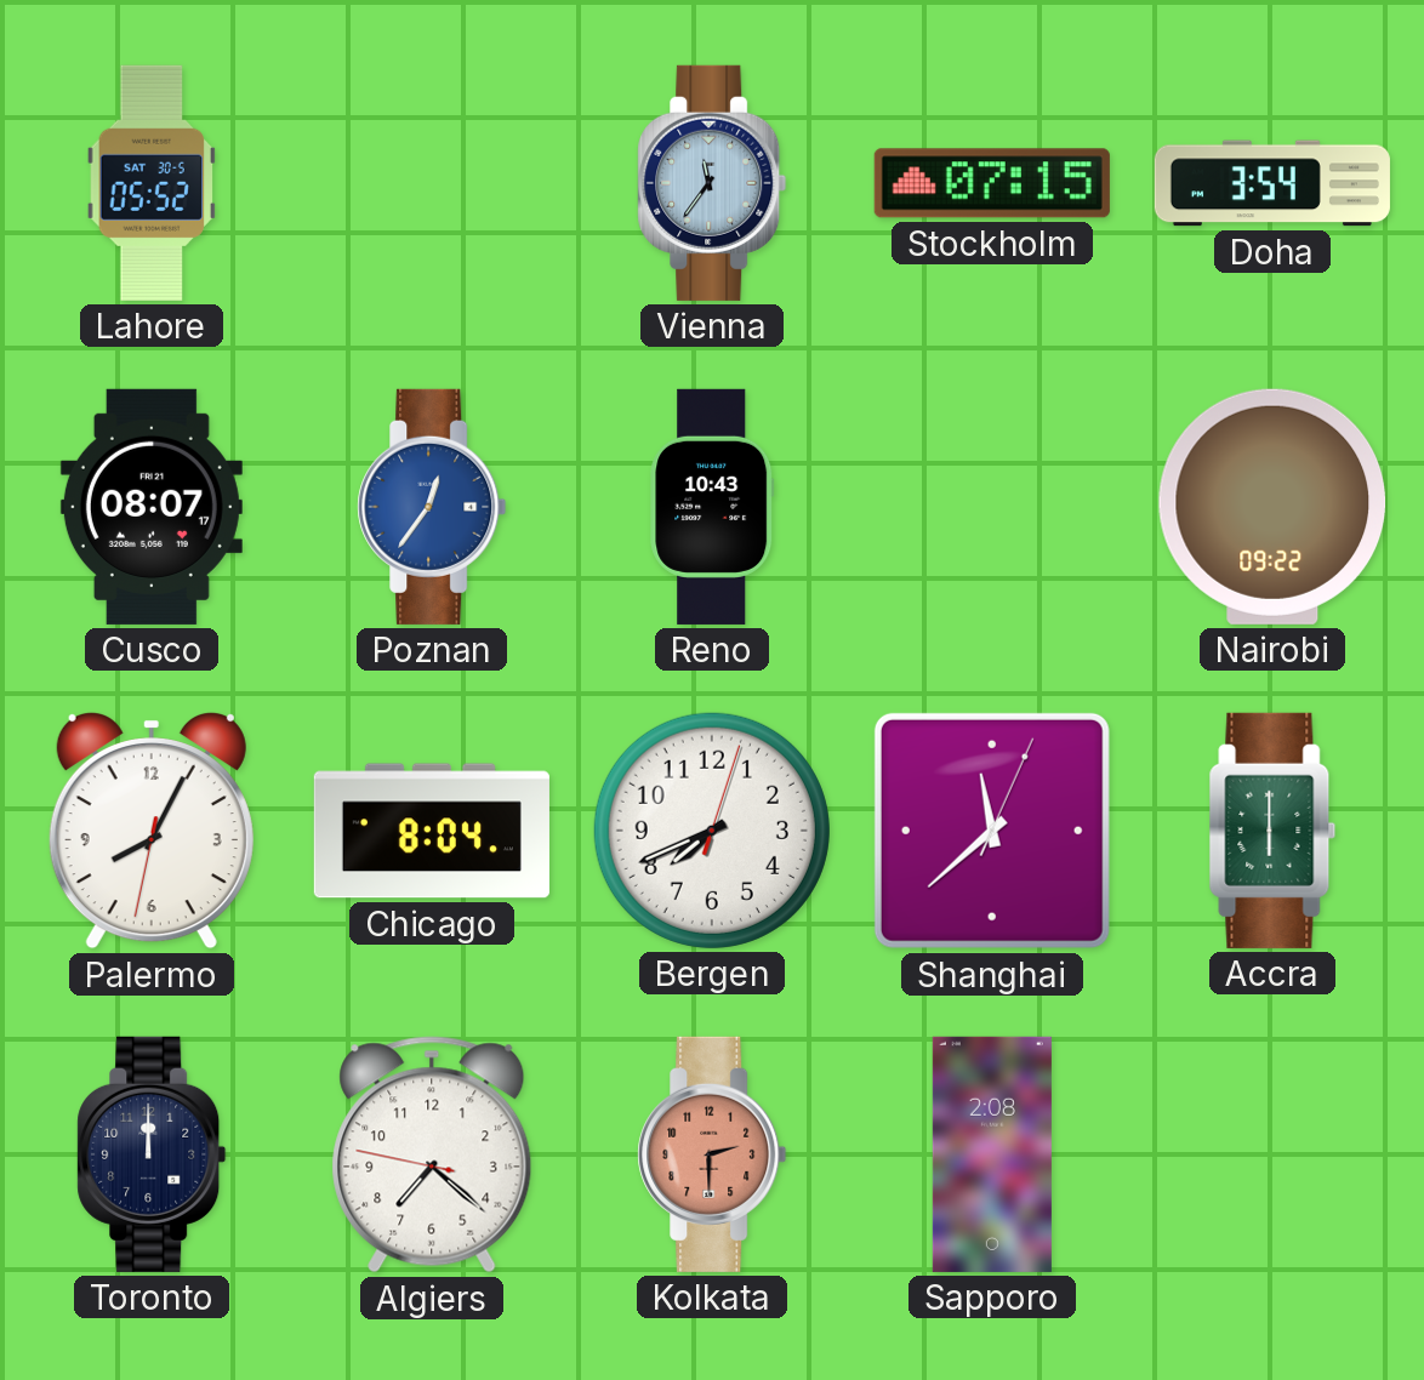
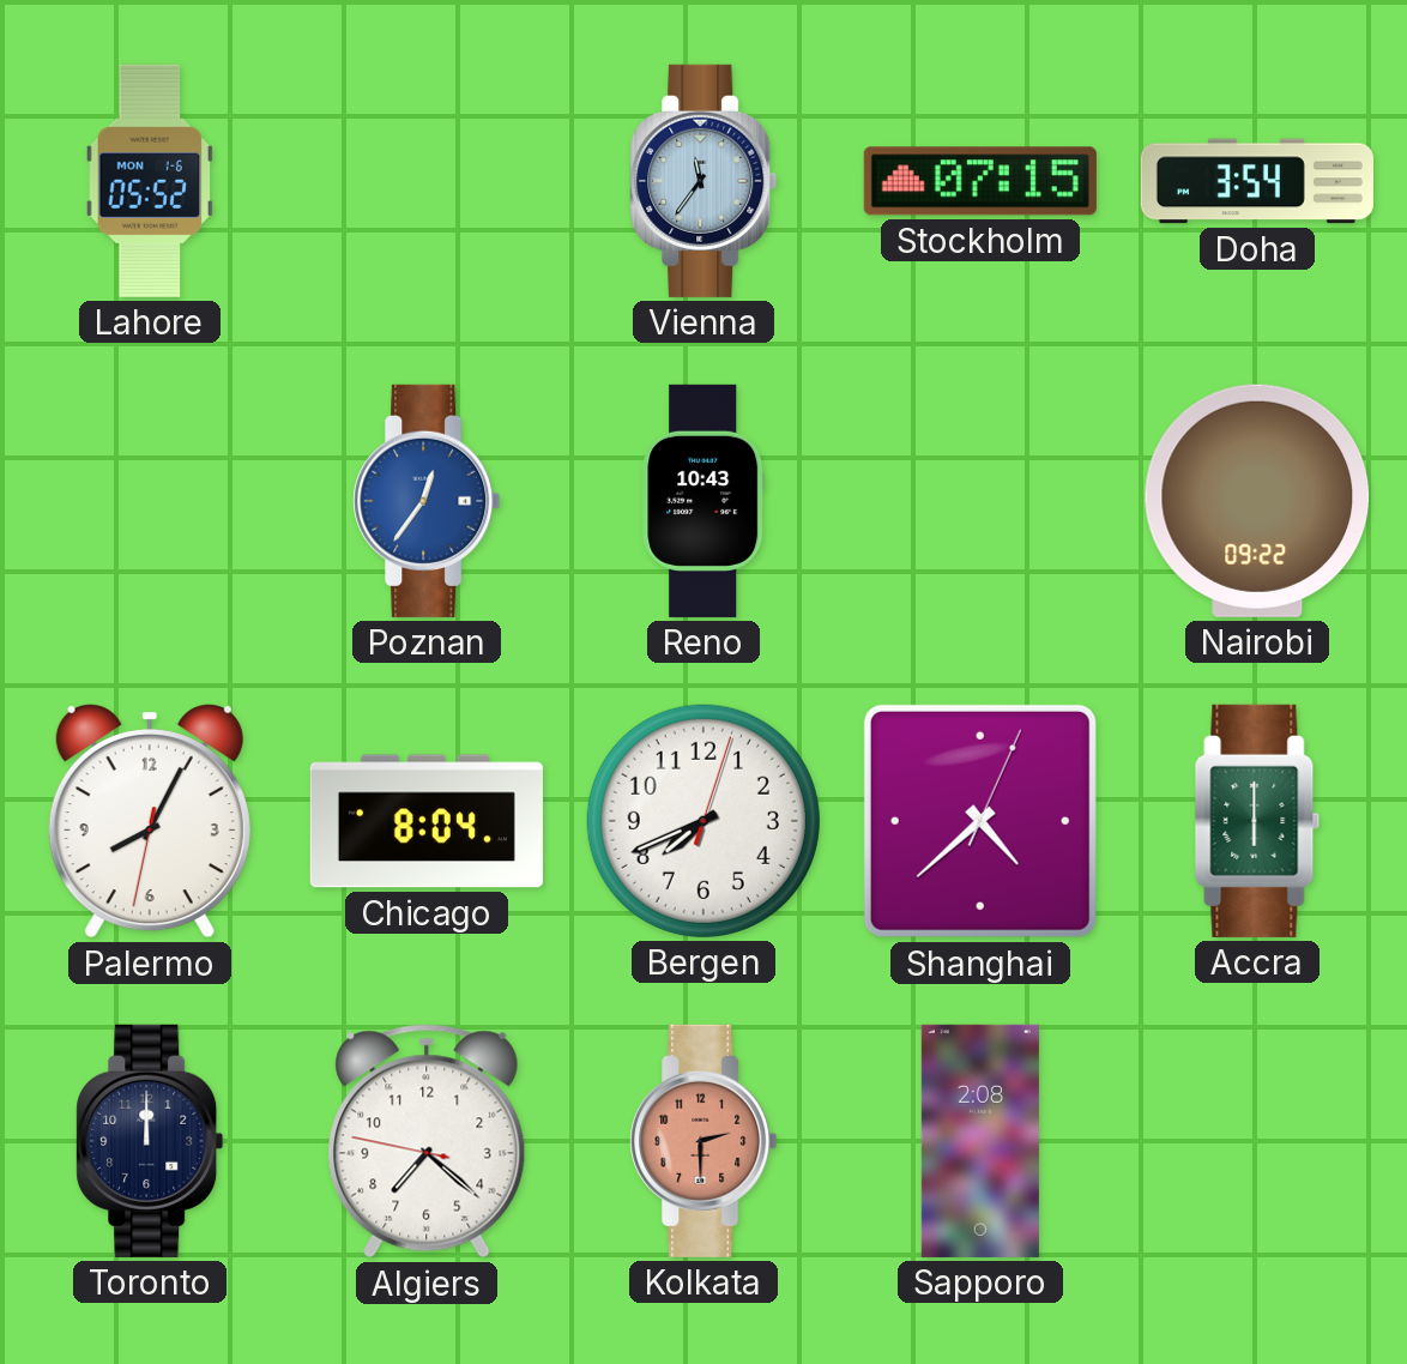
Lahore date: SAT 30-5 -> MON 1-6 (150, 181)
Cusco: 08:07 -> none (152, 507)
Shanghai: 11:38 -> 4:38 (980, 821)
